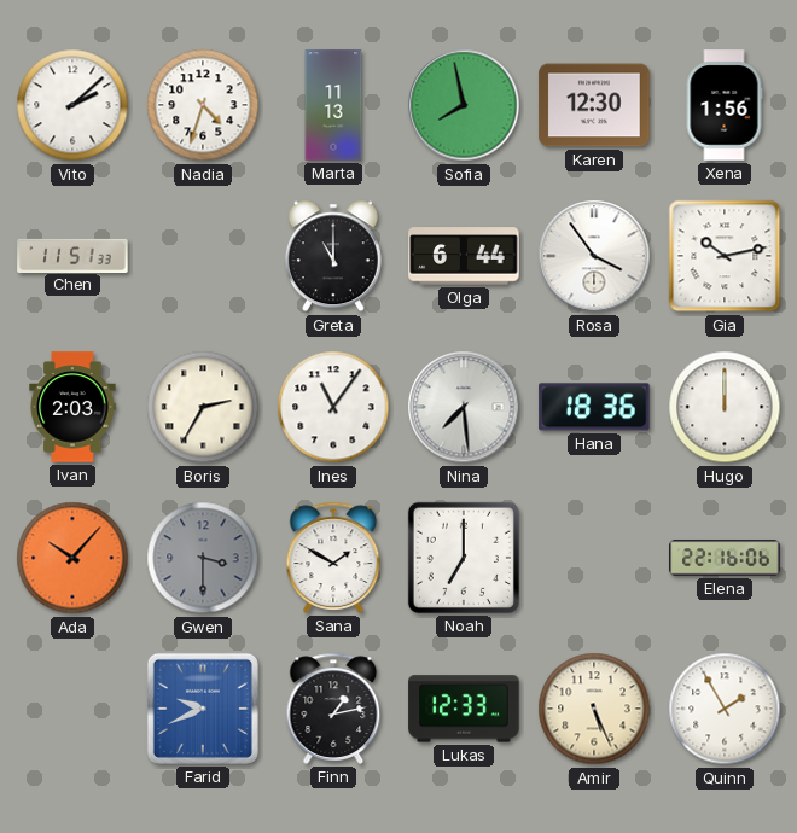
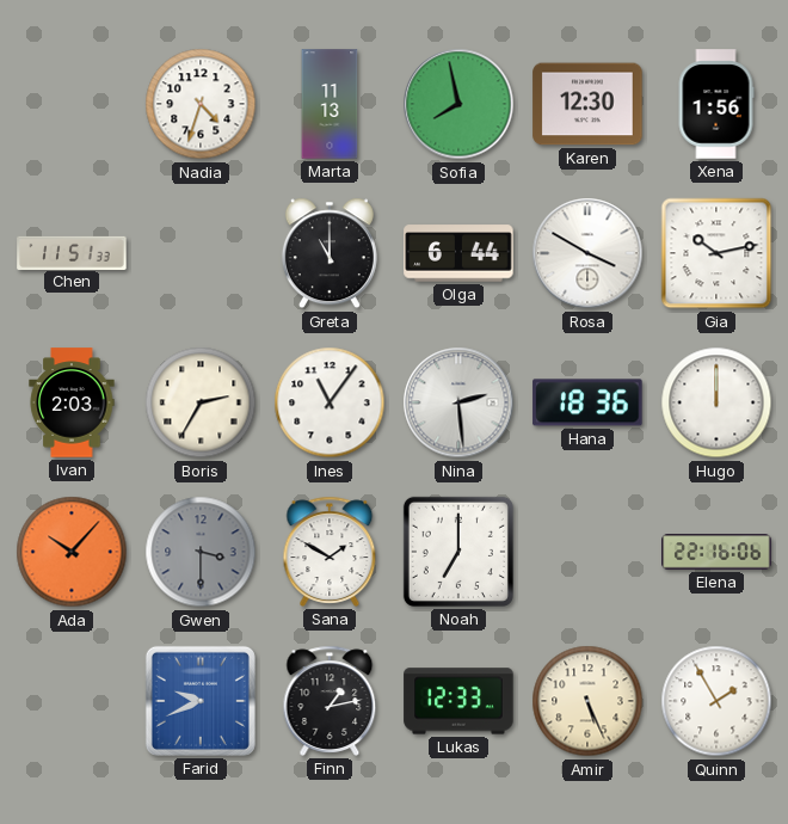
Vito: 2:08 -> none (72, 105)
Rosa: 3:54 -> 3:50 (587, 253)
Nina: 7:29 -> 2:29 (458, 402)
